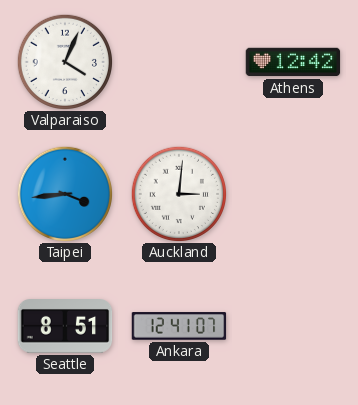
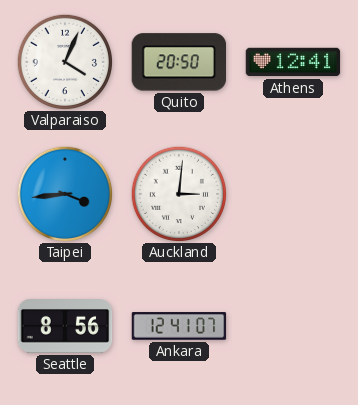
Quito: none -> 20:50 (179, 62)
Athens: 12:42 -> 12:41 (293, 62)
Seattle: 8:51 -> 8:56 (65, 327)
